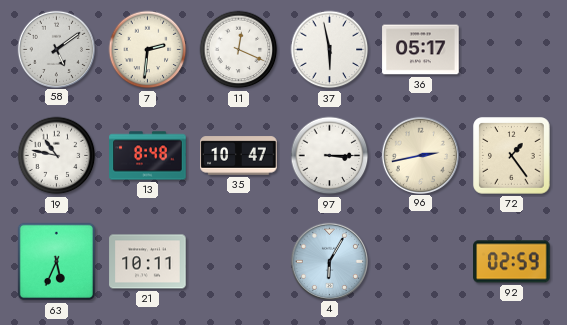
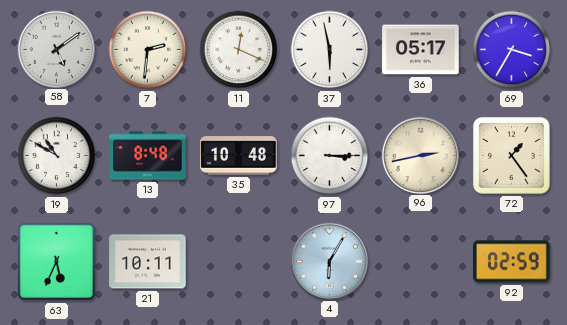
69: none -> 3:35 (512, 50)
19: 10:47 -> 10:50 (57, 156)
35: 10:47 -> 10:48 (239, 156)
